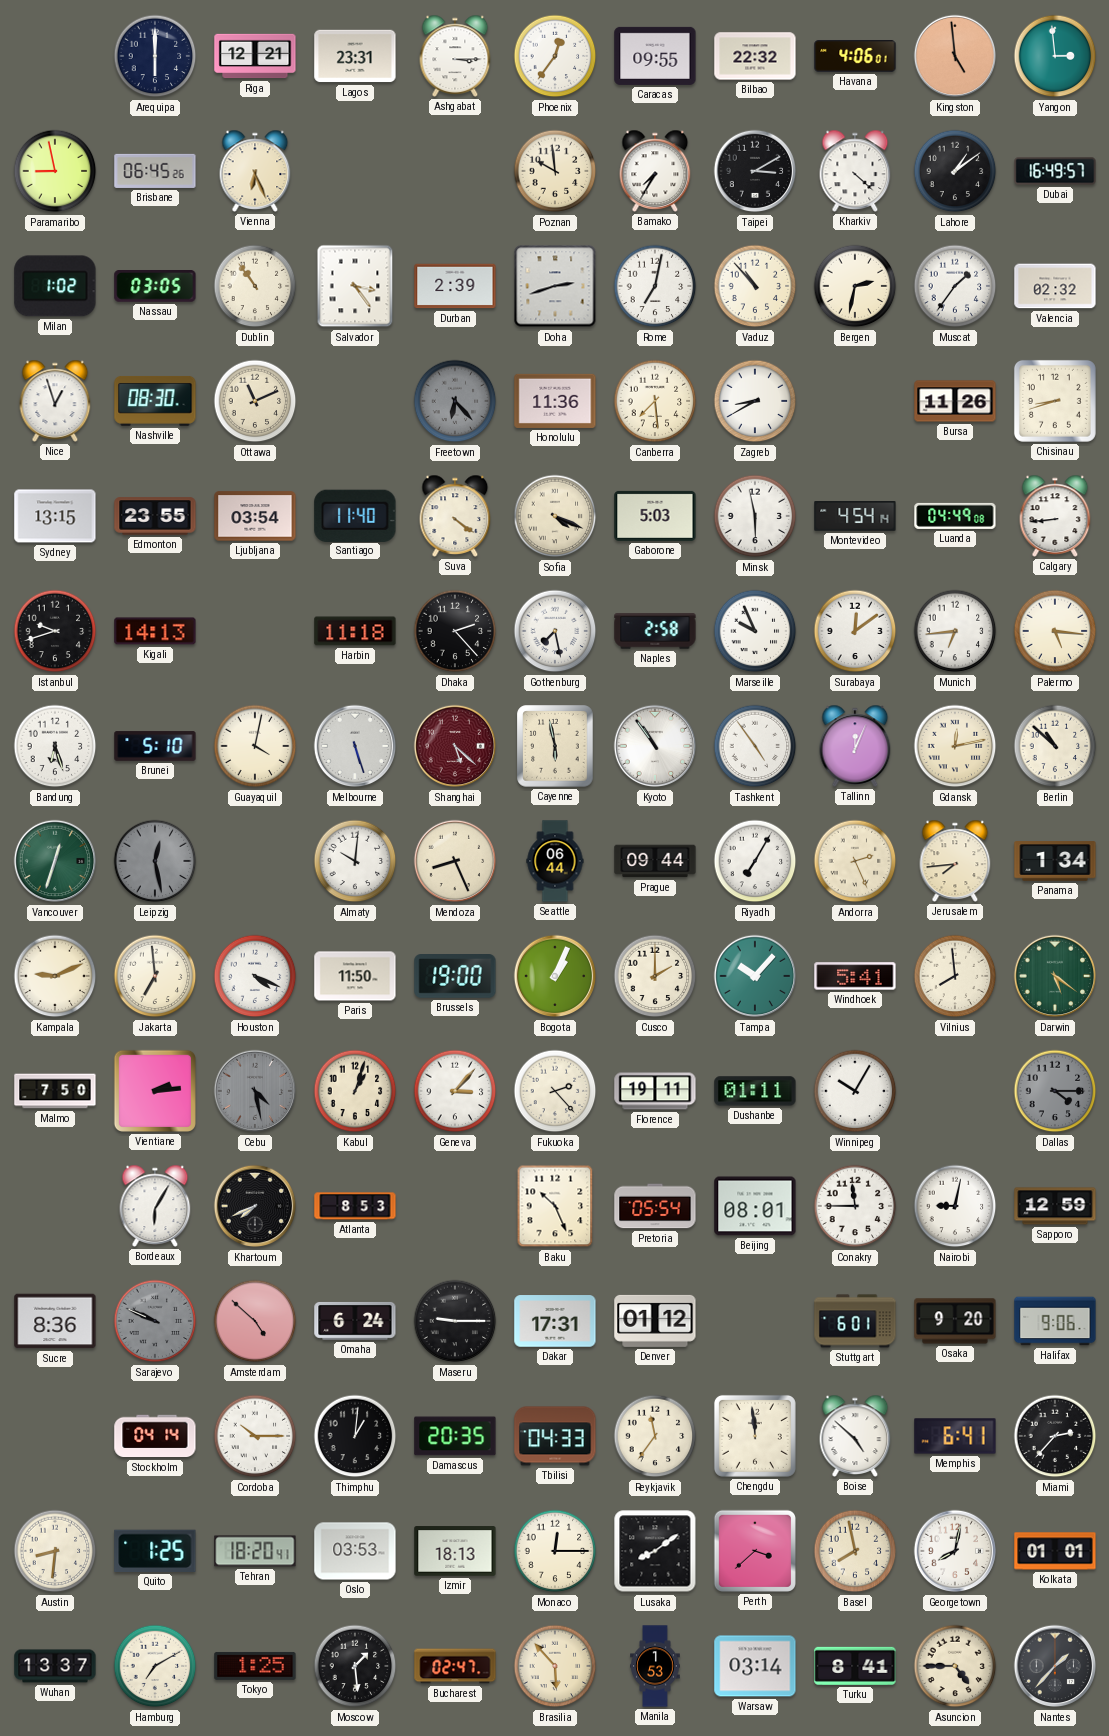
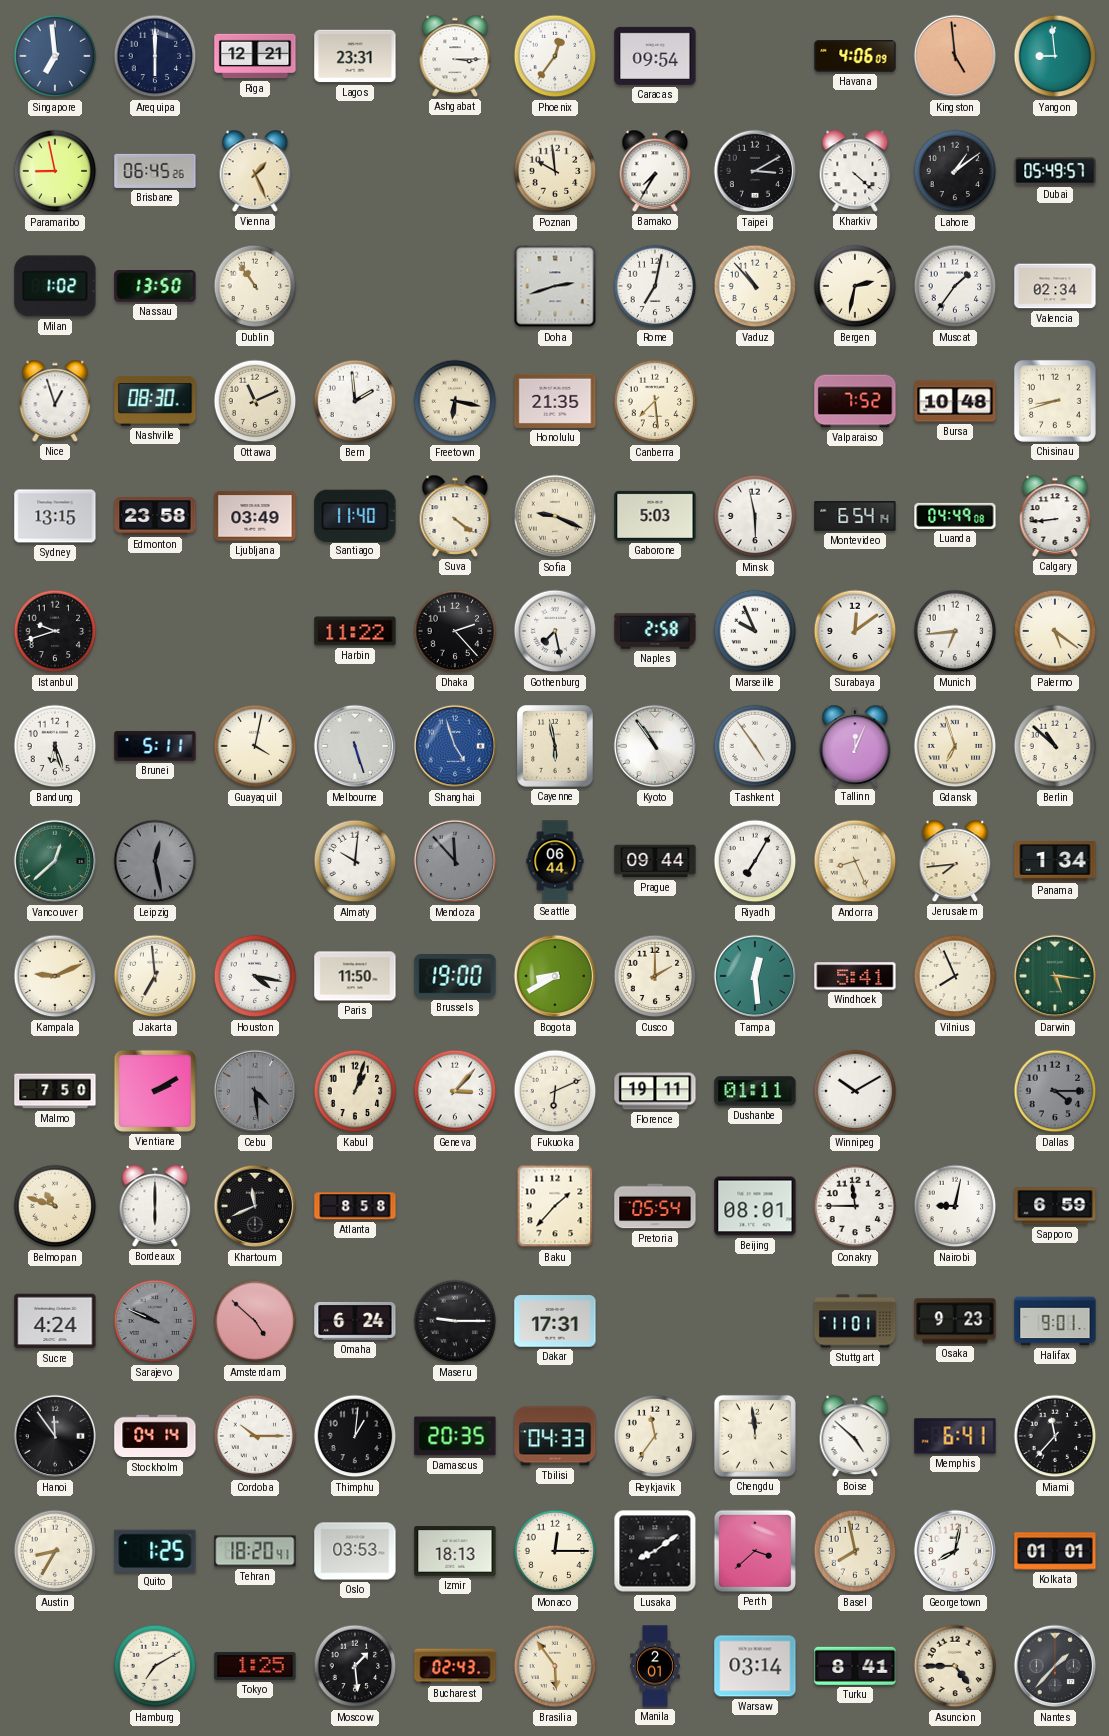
Singapore: none -> 6:59 (55, 56)
Caracas: 09:55 -> 09:54 (655, 56)
Bilbao: 22:32 -> none (755, 56)
Havana: 4:06:01 -> 4:06:09 (855, 56)
Yangon: 2:59 -> 8:59 (1055, 56)
Vienna: 6:26 -> 1:26 (255, 171)
Dubai: 16:49 -> 05:49 (1055, 171)
Nassau: 03:05 -> 13:50 (155, 287)
Salvador: 3:24 -> none (355, 286)
Durban: 2:39 -> none (455, 286)
Valencia: 02:32 -> 02:34 (1055, 286)
Bern: none -> 1:59 (355, 401)
Freetown: 6:23 -> 6:17 (455, 401)
Freetown dial: grey -> cream (455, 401)
Honolulu: 11:36 -> 21:35 (555, 401)
Zagreb: 8:40 -> none (755, 401)
Valparaiso: none -> 7:52 (855, 401)
Bursa: 11:26 -> 10:48 (955, 401)
Edmonton: 23:55 -> 23:58 (155, 516)
Ljubljana: 03:54 -> 03:49 (255, 516)
Sofia: 4:19 -> 9:19 (555, 516)
Montevideo: 4:54 -> 6:54 (855, 516)
Kigali: 14:13 -> none (155, 631)
Harbin: 11:18 -> 11:22 (355, 631)
Palermo: 5:16 -> 5:21 (1055, 631)
Brunei: 5:10 -> 5:11 (155, 746)
Shanghai: 5:22 -> 4:57 (455, 746)
Shanghai dial: burgundy -> blue (455, 746)
Gdansk: 12:13 -> 6:57 (955, 746)
Vancouver: 12:33 -> 12:38 (55, 861)
Mendoza: 8:26 -> 11:53 (455, 861)
Mendoza dial: cream -> grey (455, 861)
Andorra: 2:26 -> 8:26 (855, 861)
Houston: 4:19 -> 4:17 (255, 976)
Bogota: 1:04 -> 8:40 (555, 976)
Tampa: 10:07 -> 12:29 (755, 976)
Vilnius: 7:59 -> 7:56 (955, 976)
Darwin: 5:21 -> 5:16 (1055, 976)
Vientiane: 2:14 -> 2:10 (155, 1091)
Cebu: 4:28 -> 4:29 (255, 1091)
Fukuoka: 2:23 -> 6:11 (555, 1091)
Winnipeg: 10:05 -> 10:10 (855, 1091)
Belmopan: none -> 10:48 (55, 1206)
Bordeaux: 6:05 -> 6:00 (155, 1206)
Khartoum: 7:41 -> 11:41 (255, 1206)
Atlanta: 8:53 -> 8:58 (355, 1206)
Baku: 10:26 -> 1:37 (555, 1206)
Sapporo: 12:59 -> 6:59 (1055, 1206)
Sucre: 8:36 -> 4:24 (55, 1321)
Denver: 01:12 -> none (655, 1321)
Stuttgart: 6:01 -> 11:01 (855, 1321)
Osaka: 9:20 -> 9:23 (955, 1321)
Halifax: 9:06 -> 9:01 (1055, 1321)
Hanoi: none -> 11:54 (55, 1436)
Miami: 2:37 -> 11:37 (1055, 1436)
Austin: 8:31 -> 8:35 (55, 1551)
Wuhan: 13:37 -> none (55, 1666)
Bucharest: 02:47 -> 02:43 (455, 1666)
Brasilia: 5:53 -> 5:54 (555, 1666)
Manila: 1:53 -> 2:01 (655, 1666)
